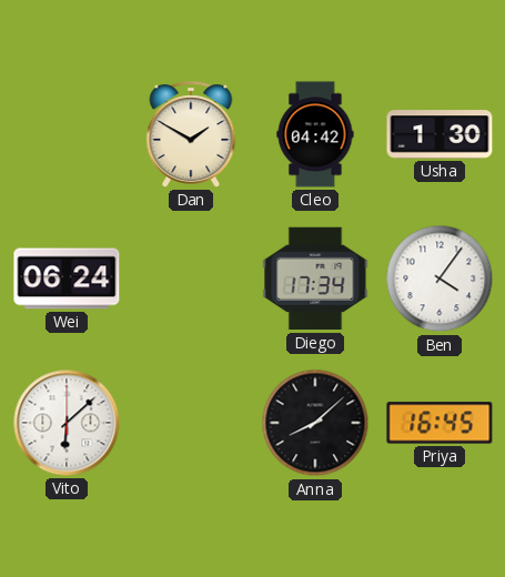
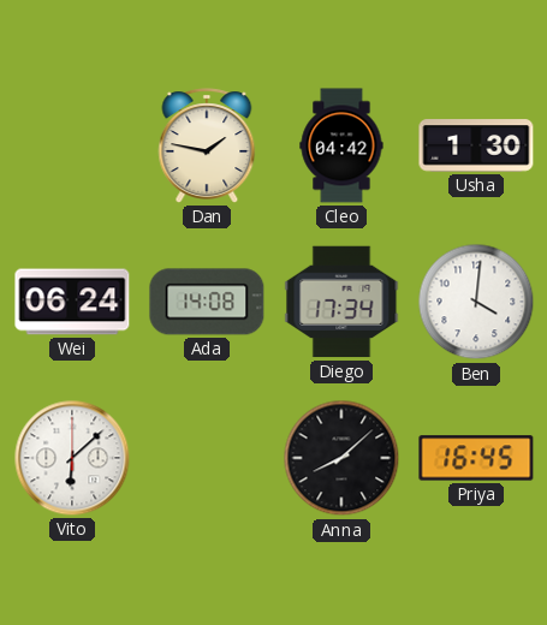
Dan: 1:50 -> 1:47 (207, 145)
Ada: none -> 14:08 (207, 302)
Ben: 4:06 -> 4:01 (476, 302)
